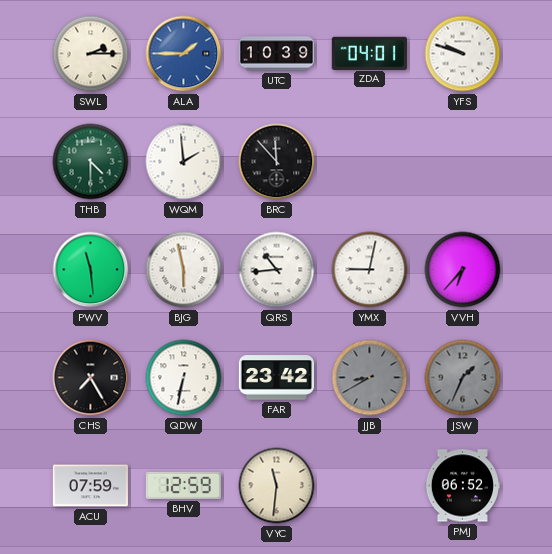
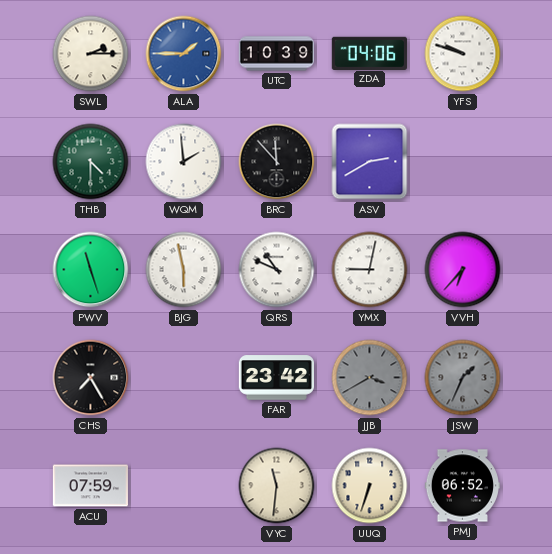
ZDA: 04:01 -> 04:06 (369, 53)
ASV: none -> 2:40 (370, 162)
PWV: 11:29 -> 11:27 (91, 270)
QRS: 10:44 -> 10:49 (277, 270)
QDW: 6:32 -> none (184, 378)
JJB: 8:40 -> 3:40 (370, 378)
BHV: 12:59 -> none (183, 485)
UUQ: none -> 6:33 (370, 486)
